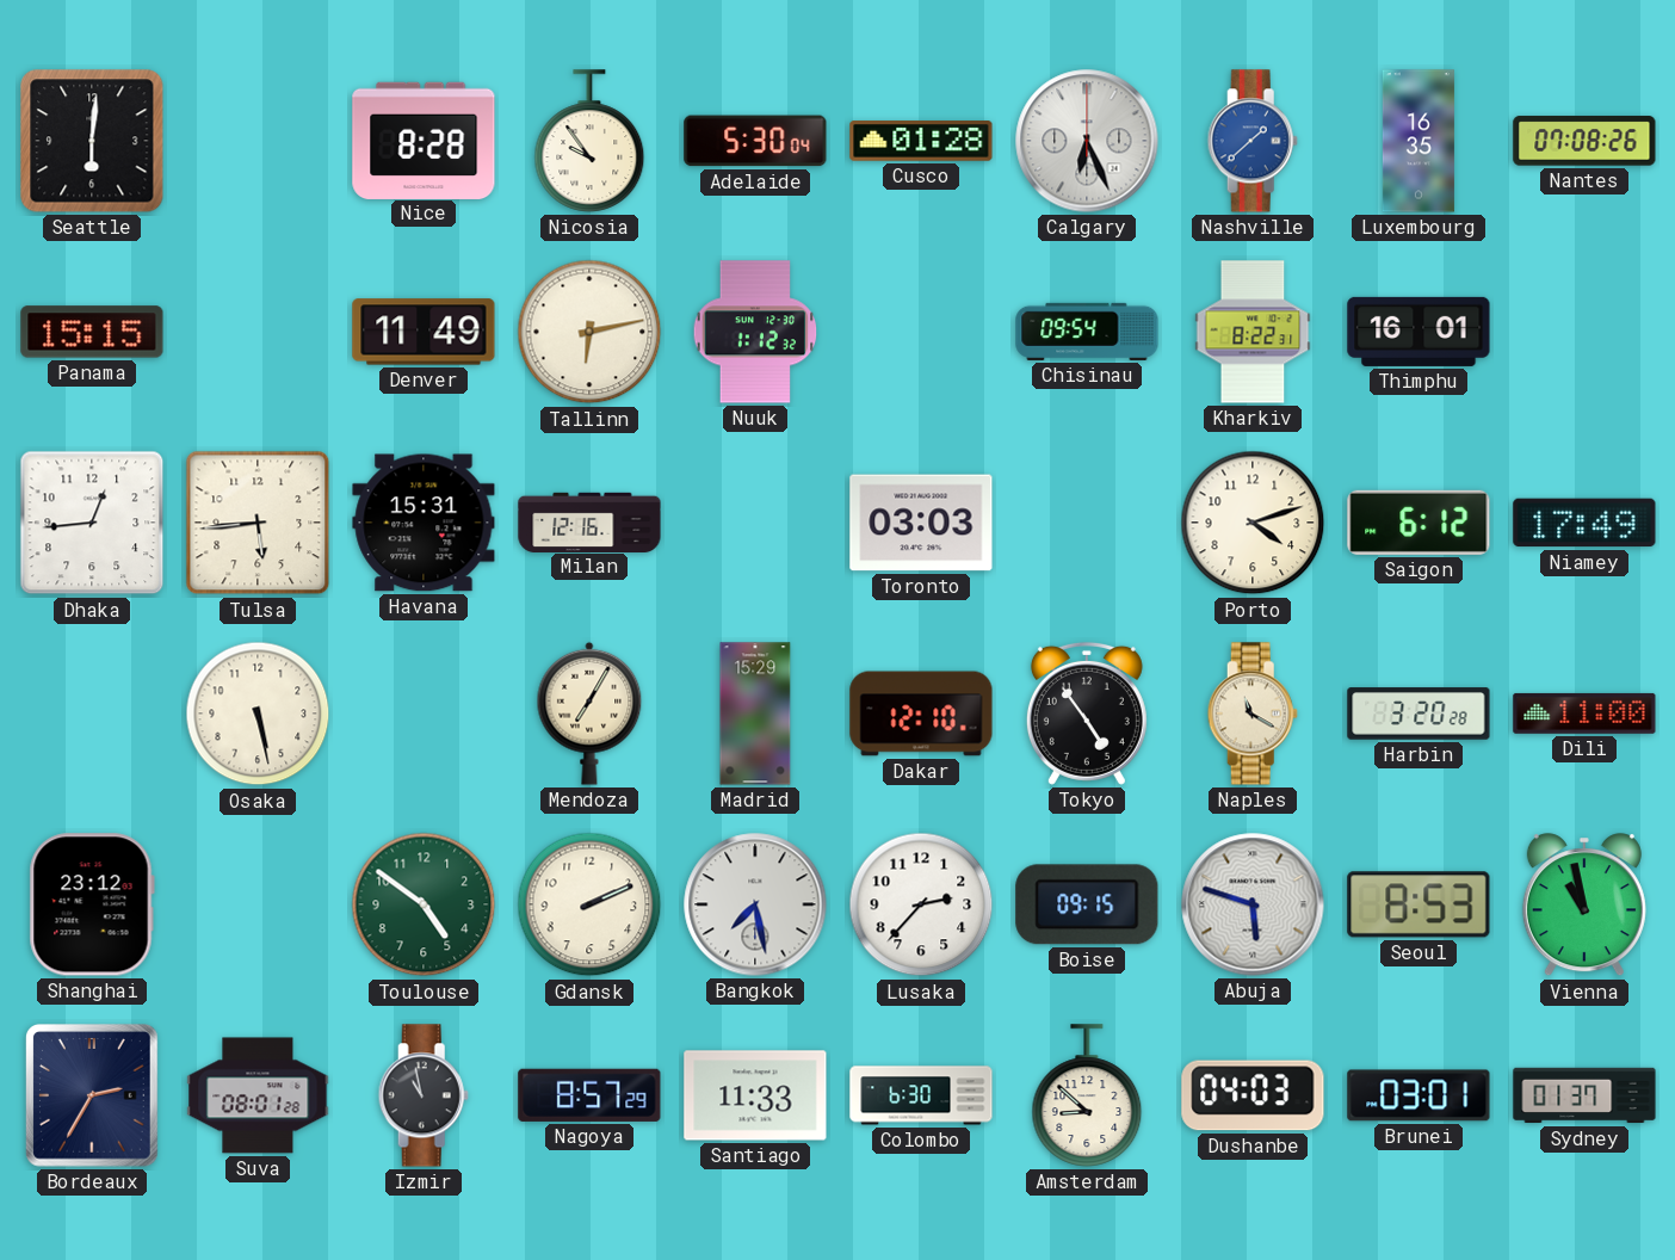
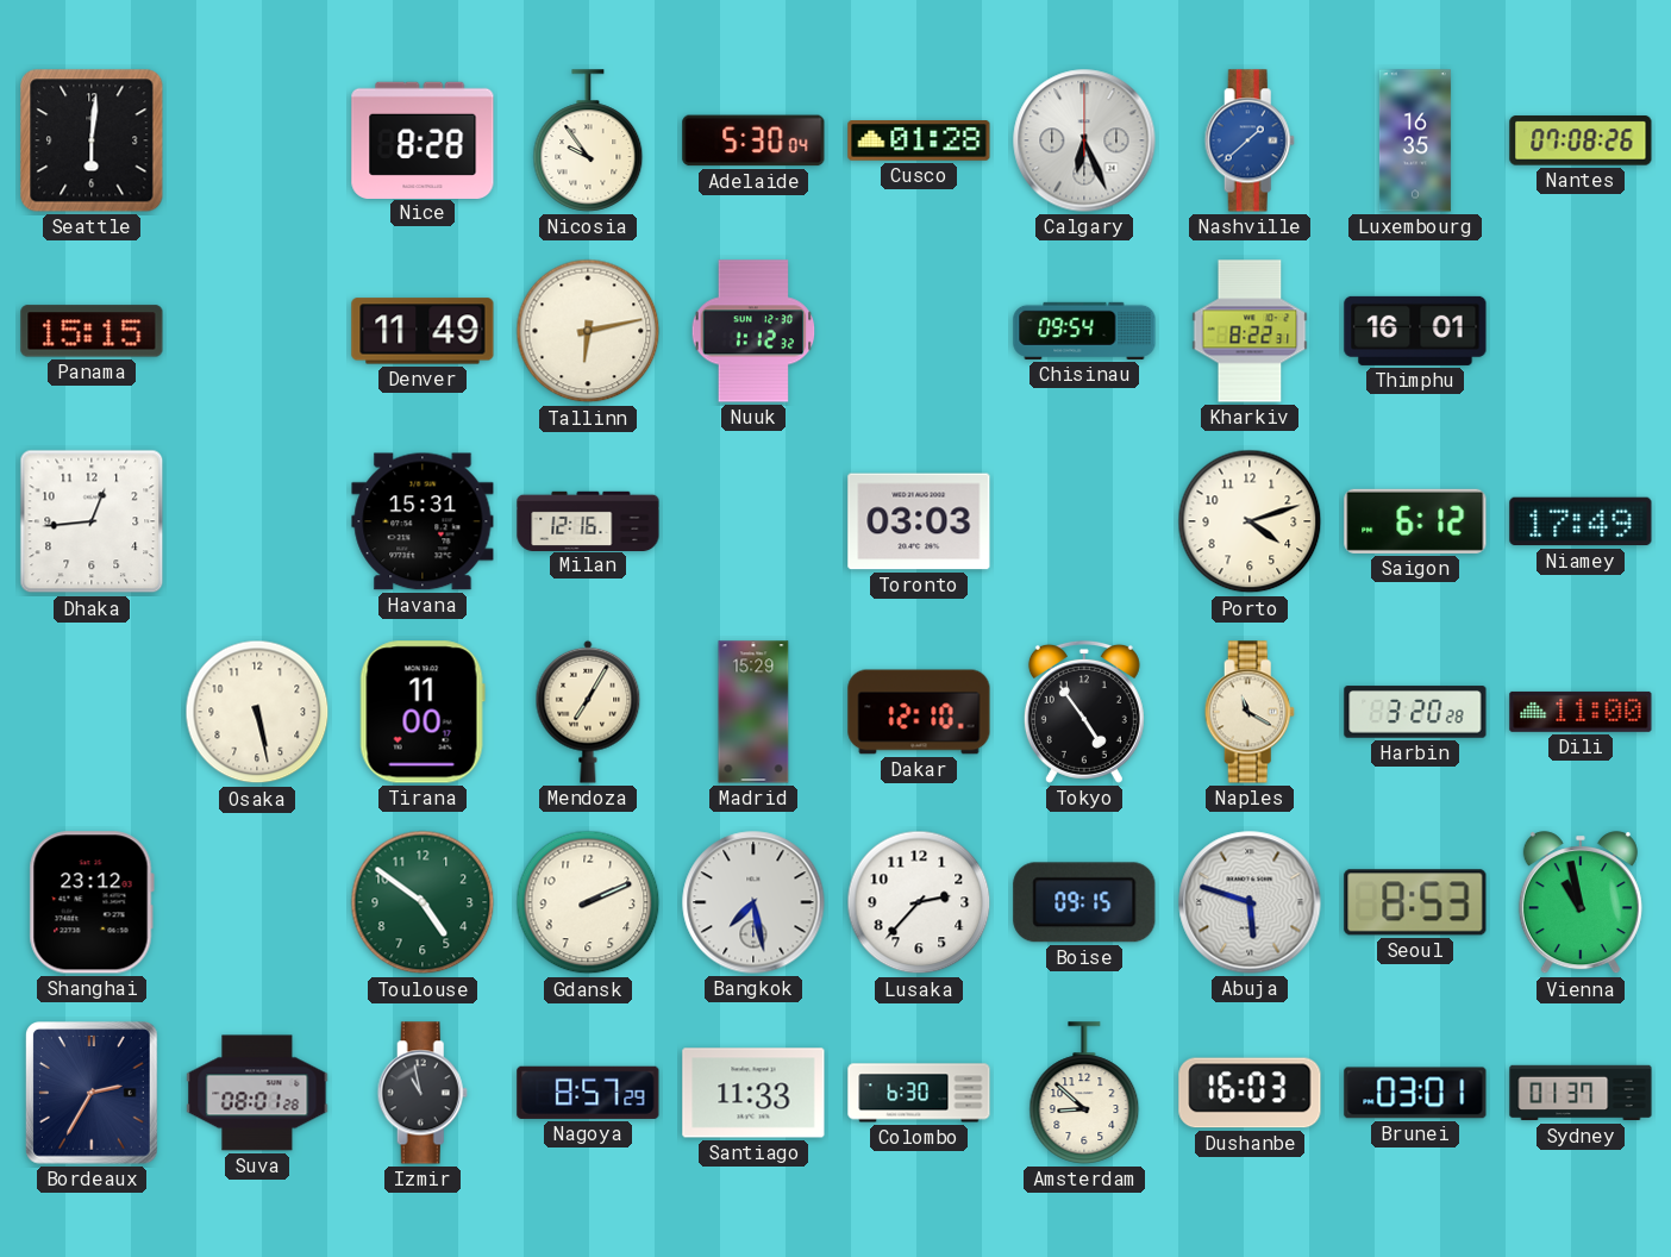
Tulsa: 5:44 -> none (258, 523)
Tirana: none -> 11:00 (423, 712)
Dushanbe: 04:03 -> 16:03 (1250, 1093)
